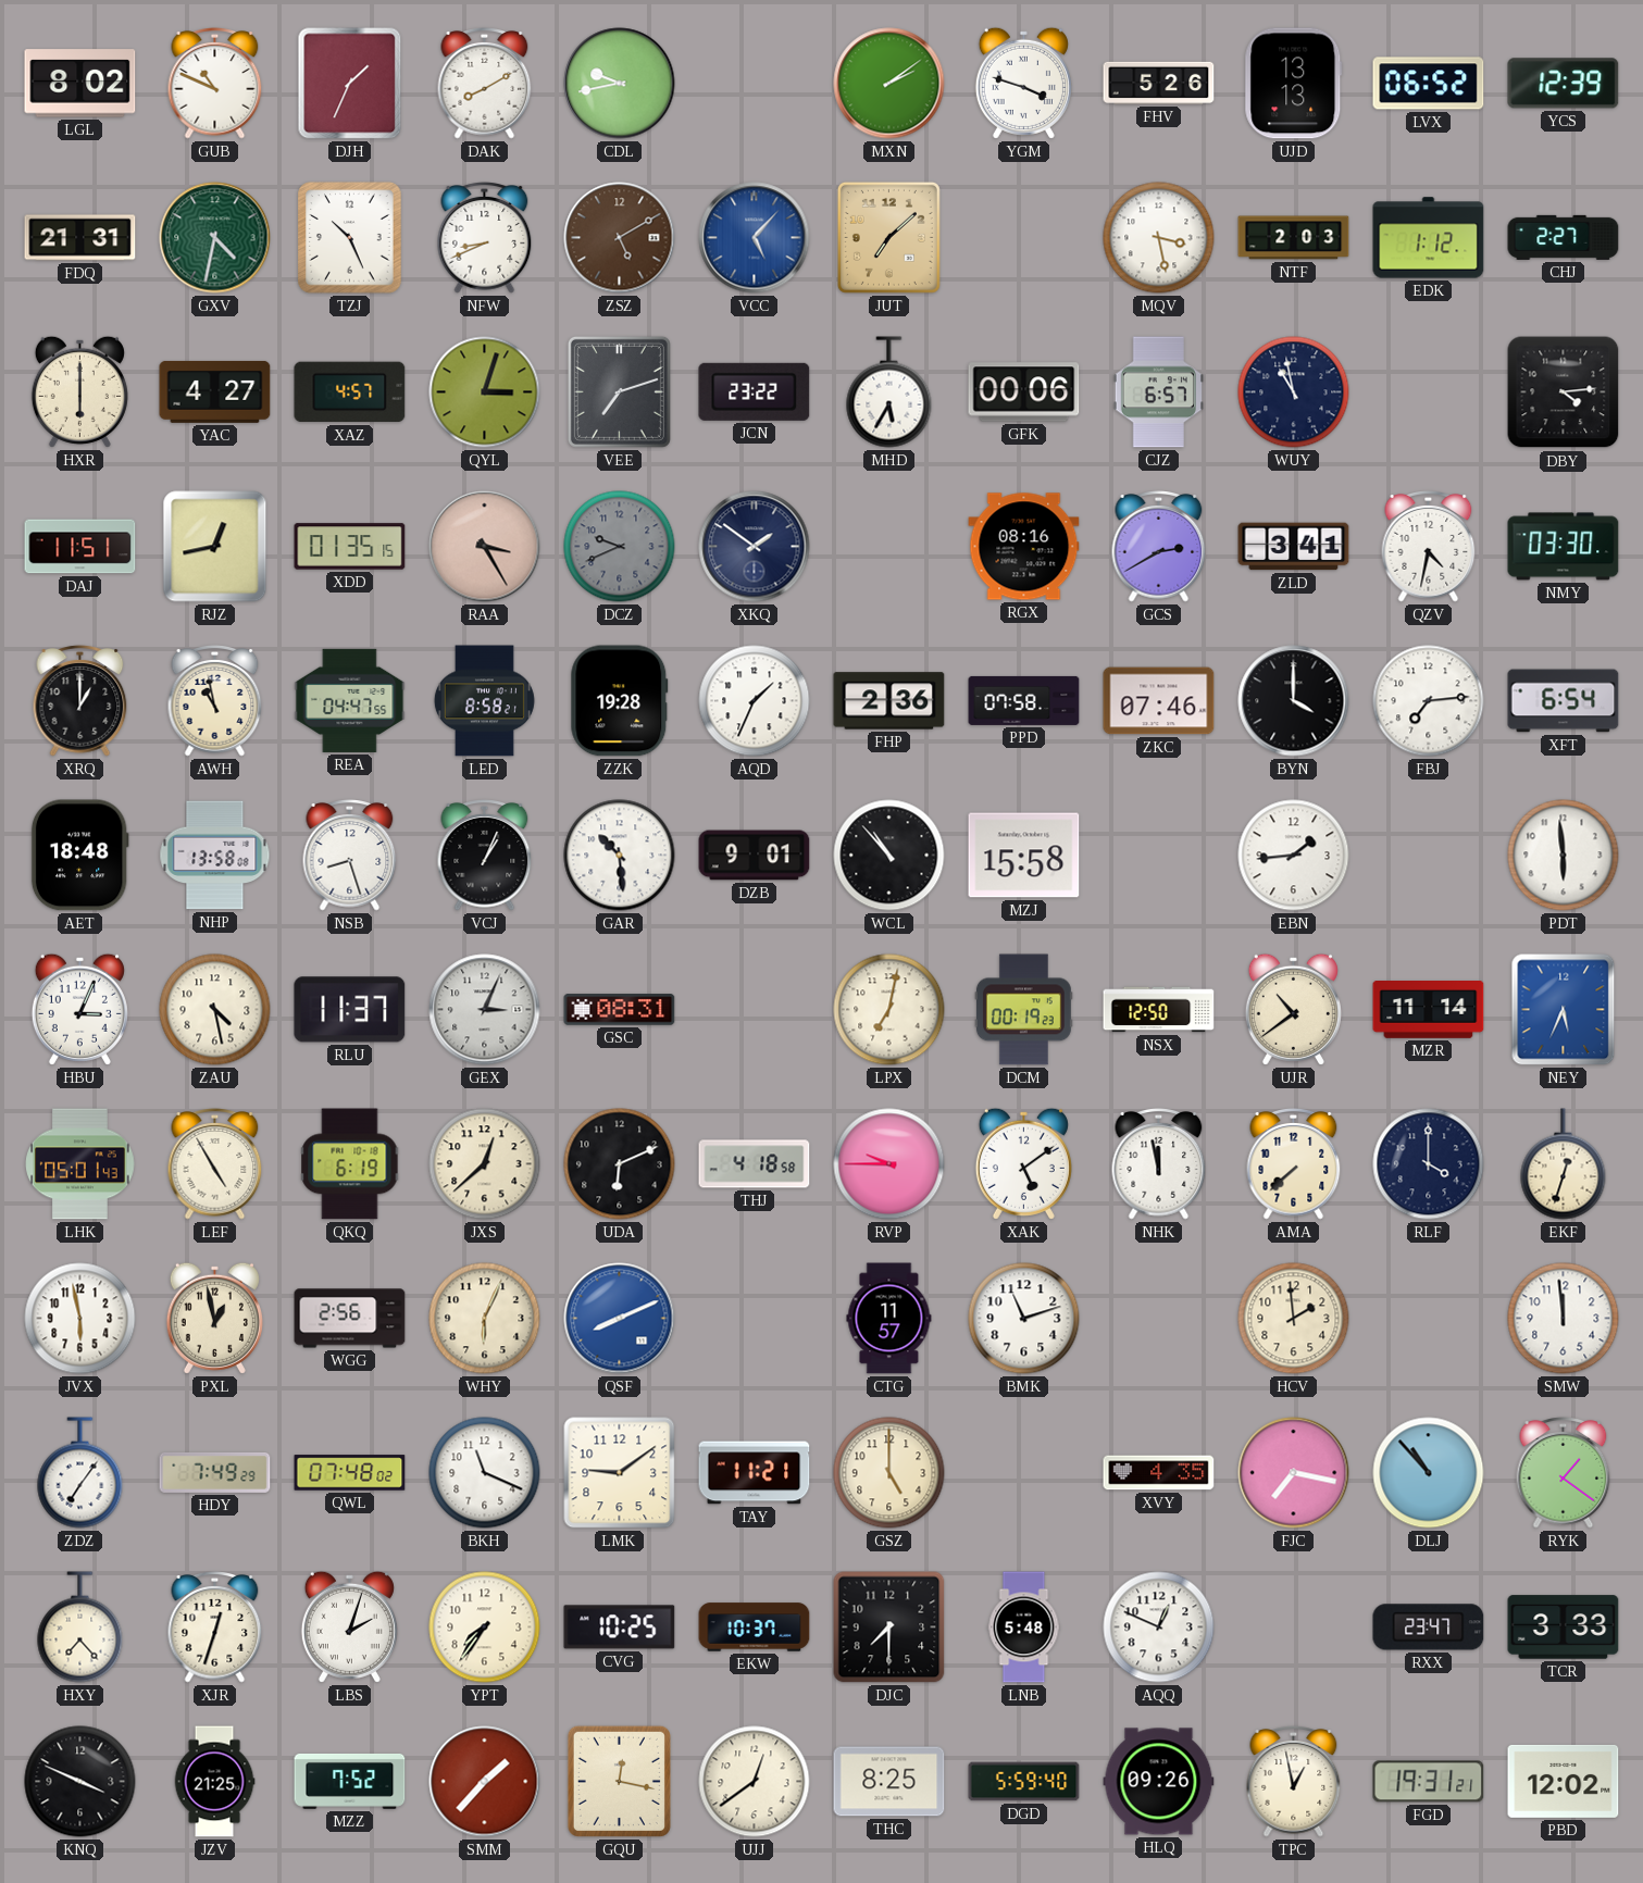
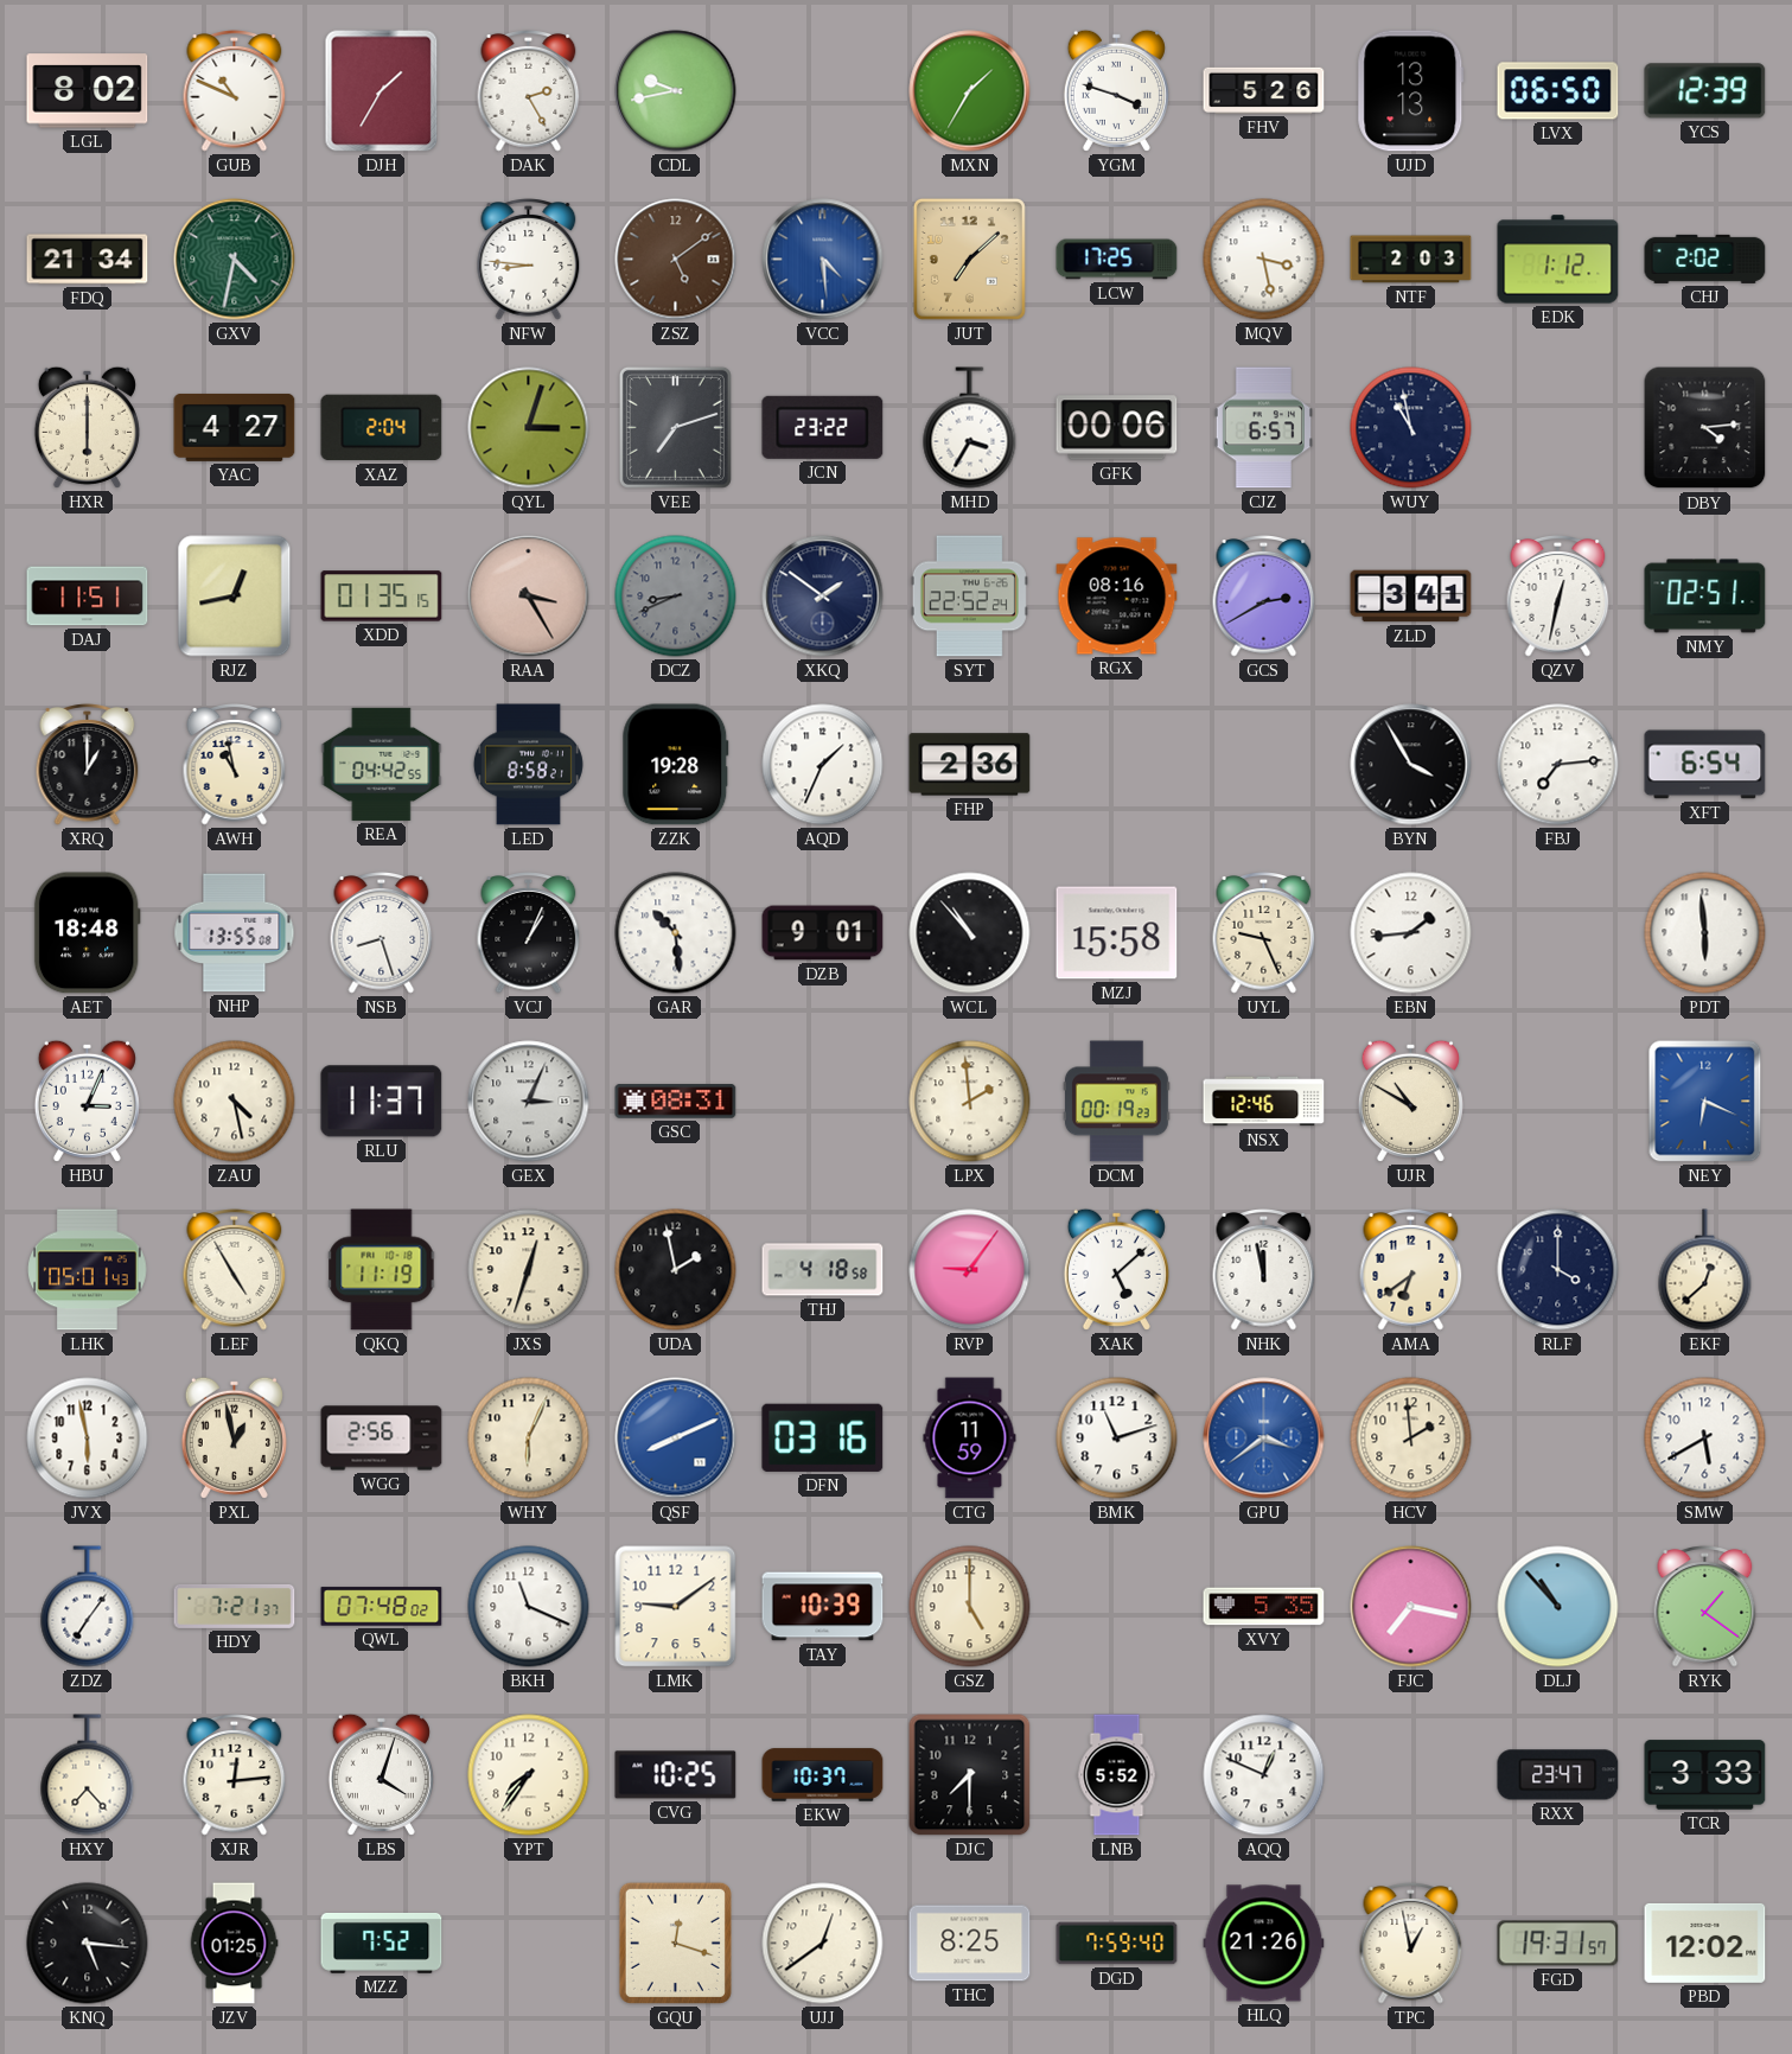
DJH: 1:34 -> 1:35 (382, 91)
DAK: 8:10 -> 2:25 (529, 91)
MXN: 2:09 -> 1:35 (970, 91)
LVX: 06:52 -> 06:50 (1558, 91)
FDQ: 21:31 -> 21:34 (88, 260)
TZJ: 10:26 -> none (350, 238)
NFW: 8:41 -> 8:46 (529, 260)
ZSZ: 5:10 -> 5:09 (676, 260)
VCC: 5:07 -> 4:29 (823, 260)
LCW: none -> 17:25 (1117, 260)
CHJ: 2:27 -> 2:02 (1705, 259)
XAZ: 4:57 -> 2:04 (382, 428)
MHD: 5:35 -> 3:35 (970, 428)
DCZ: 9:41 -> 8:41 (676, 597)
SYT: none -> 22:52 (969, 597)
QZV: 4:32 -> 12:32 (1558, 597)
NMY: 03:30 -> 02:51 (1705, 597)
REA: 04:47 -> 04:42 (382, 764)
PPD: 07:58 -> none (1024, 700)
ZKC: 07:46 -> none (1159, 701)
BYN: 4:00 -> 3:55 (1411, 765)
NHP: 13:58 -> 13:55 (235, 933)
UYL: none -> 9:26 (1264, 933)
LPX: 7:02 -> 1:59 (970, 1102)
NSX: 12:50 -> 12:46 (1264, 1102)
UJR: 10:39 -> 10:50 (1410, 1101)
MZR: 11:14 -> none (1429, 1010)
NEY: 5:34 -> 6:19 (1705, 1102)
QKQ: 6:19 -> 11:19 (382, 1270)
JXS: 12:38 -> 12:33 (529, 1270)
UDA: 6:11 -> 1:58 (676, 1270)
RVP: 9:45 -> 9:06 (970, 1270)
XAK: 5:09 -> 5:08 (1116, 1269)
AMA: 7:38 -> 6:39 (1411, 1270)
EKF: 12:33 -> 12:38 (1705, 1270)
DFN: none -> 03:16 (823, 1437)
CTG: 11:57 -> 11:59 (970, 1439)
GPU: none -> 3:39 (1264, 1439)
SMW: 11:59 -> 5:40 (1705, 1439)
HDY: 7:49 -> 7:21 (235, 1606)
TAY: 11:21 -> 10:39 (823, 1607)
XVY: 4:35 -> 5:35 (1264, 1607)
XJR: 12:33 -> 12:14 (235, 1775)
LBS: 2:03 -> 4:03 (381, 1774)
LNB: 5:48 -> 5:52 (1117, 1775)
KNQ: 3:49 -> 5:16 (88, 1944)
JZV: 21:25 -> 01:25 (234, 1944)
SMM: 1:37 -> none (485, 1782)
GQU: 12:17 -> 12:18 (675, 1943)
DGD: 5:59 -> 7:59 (1117, 1944)
HLQ: 09:26 -> 21:26 (1264, 1944)
FGD: 19:31:21 -> 19:31:57 (1558, 1944)
